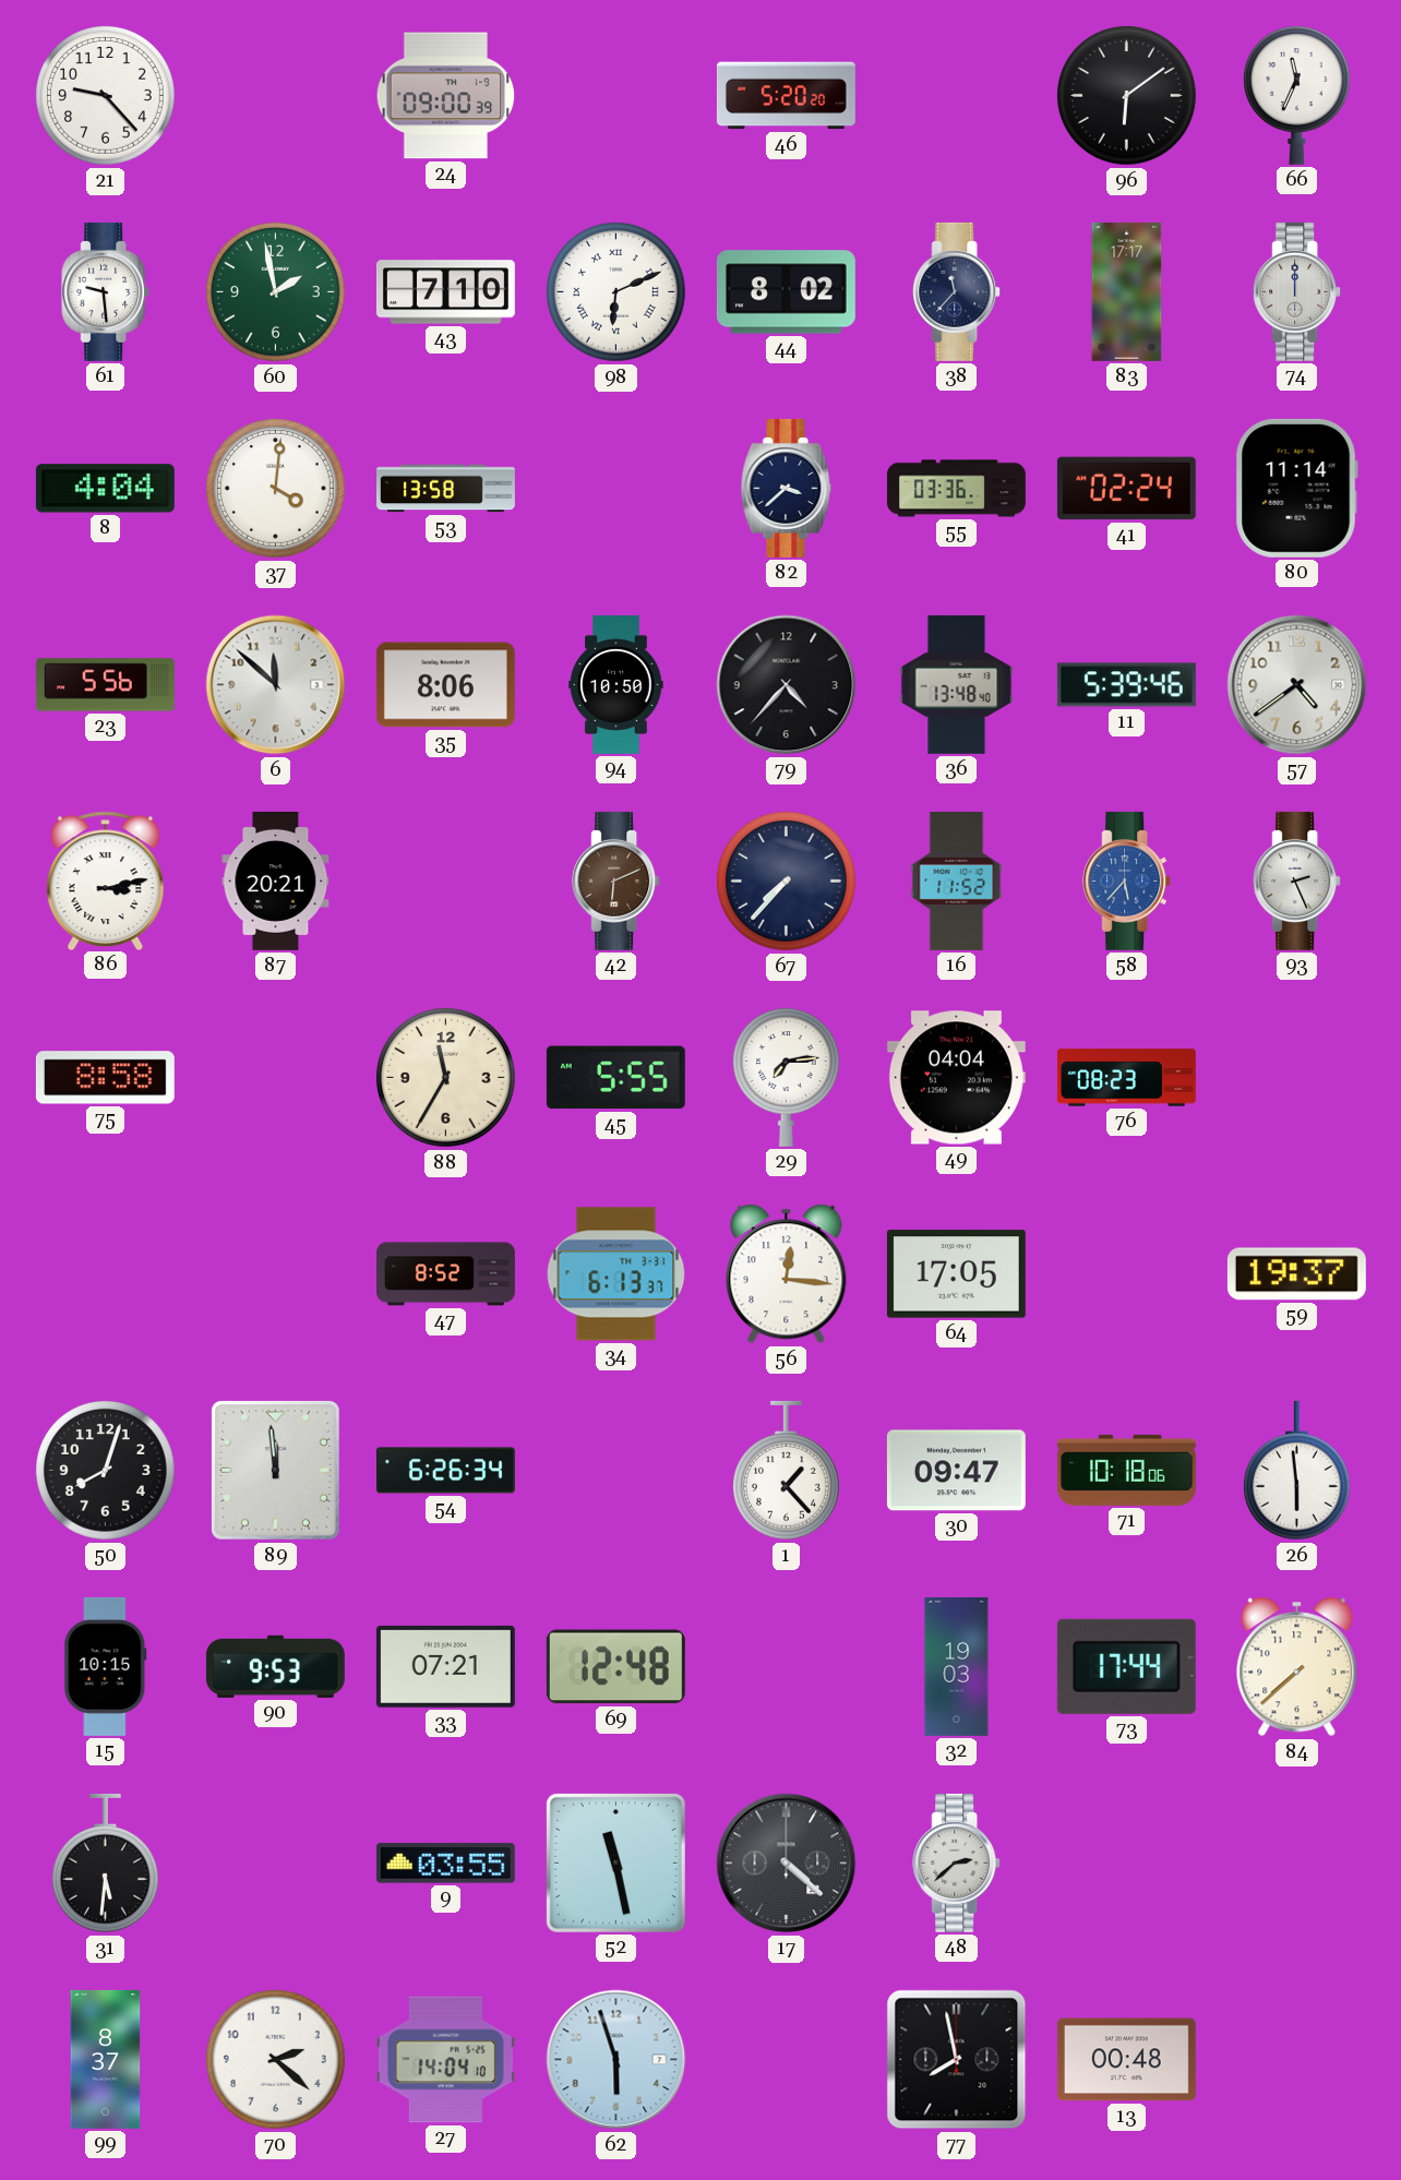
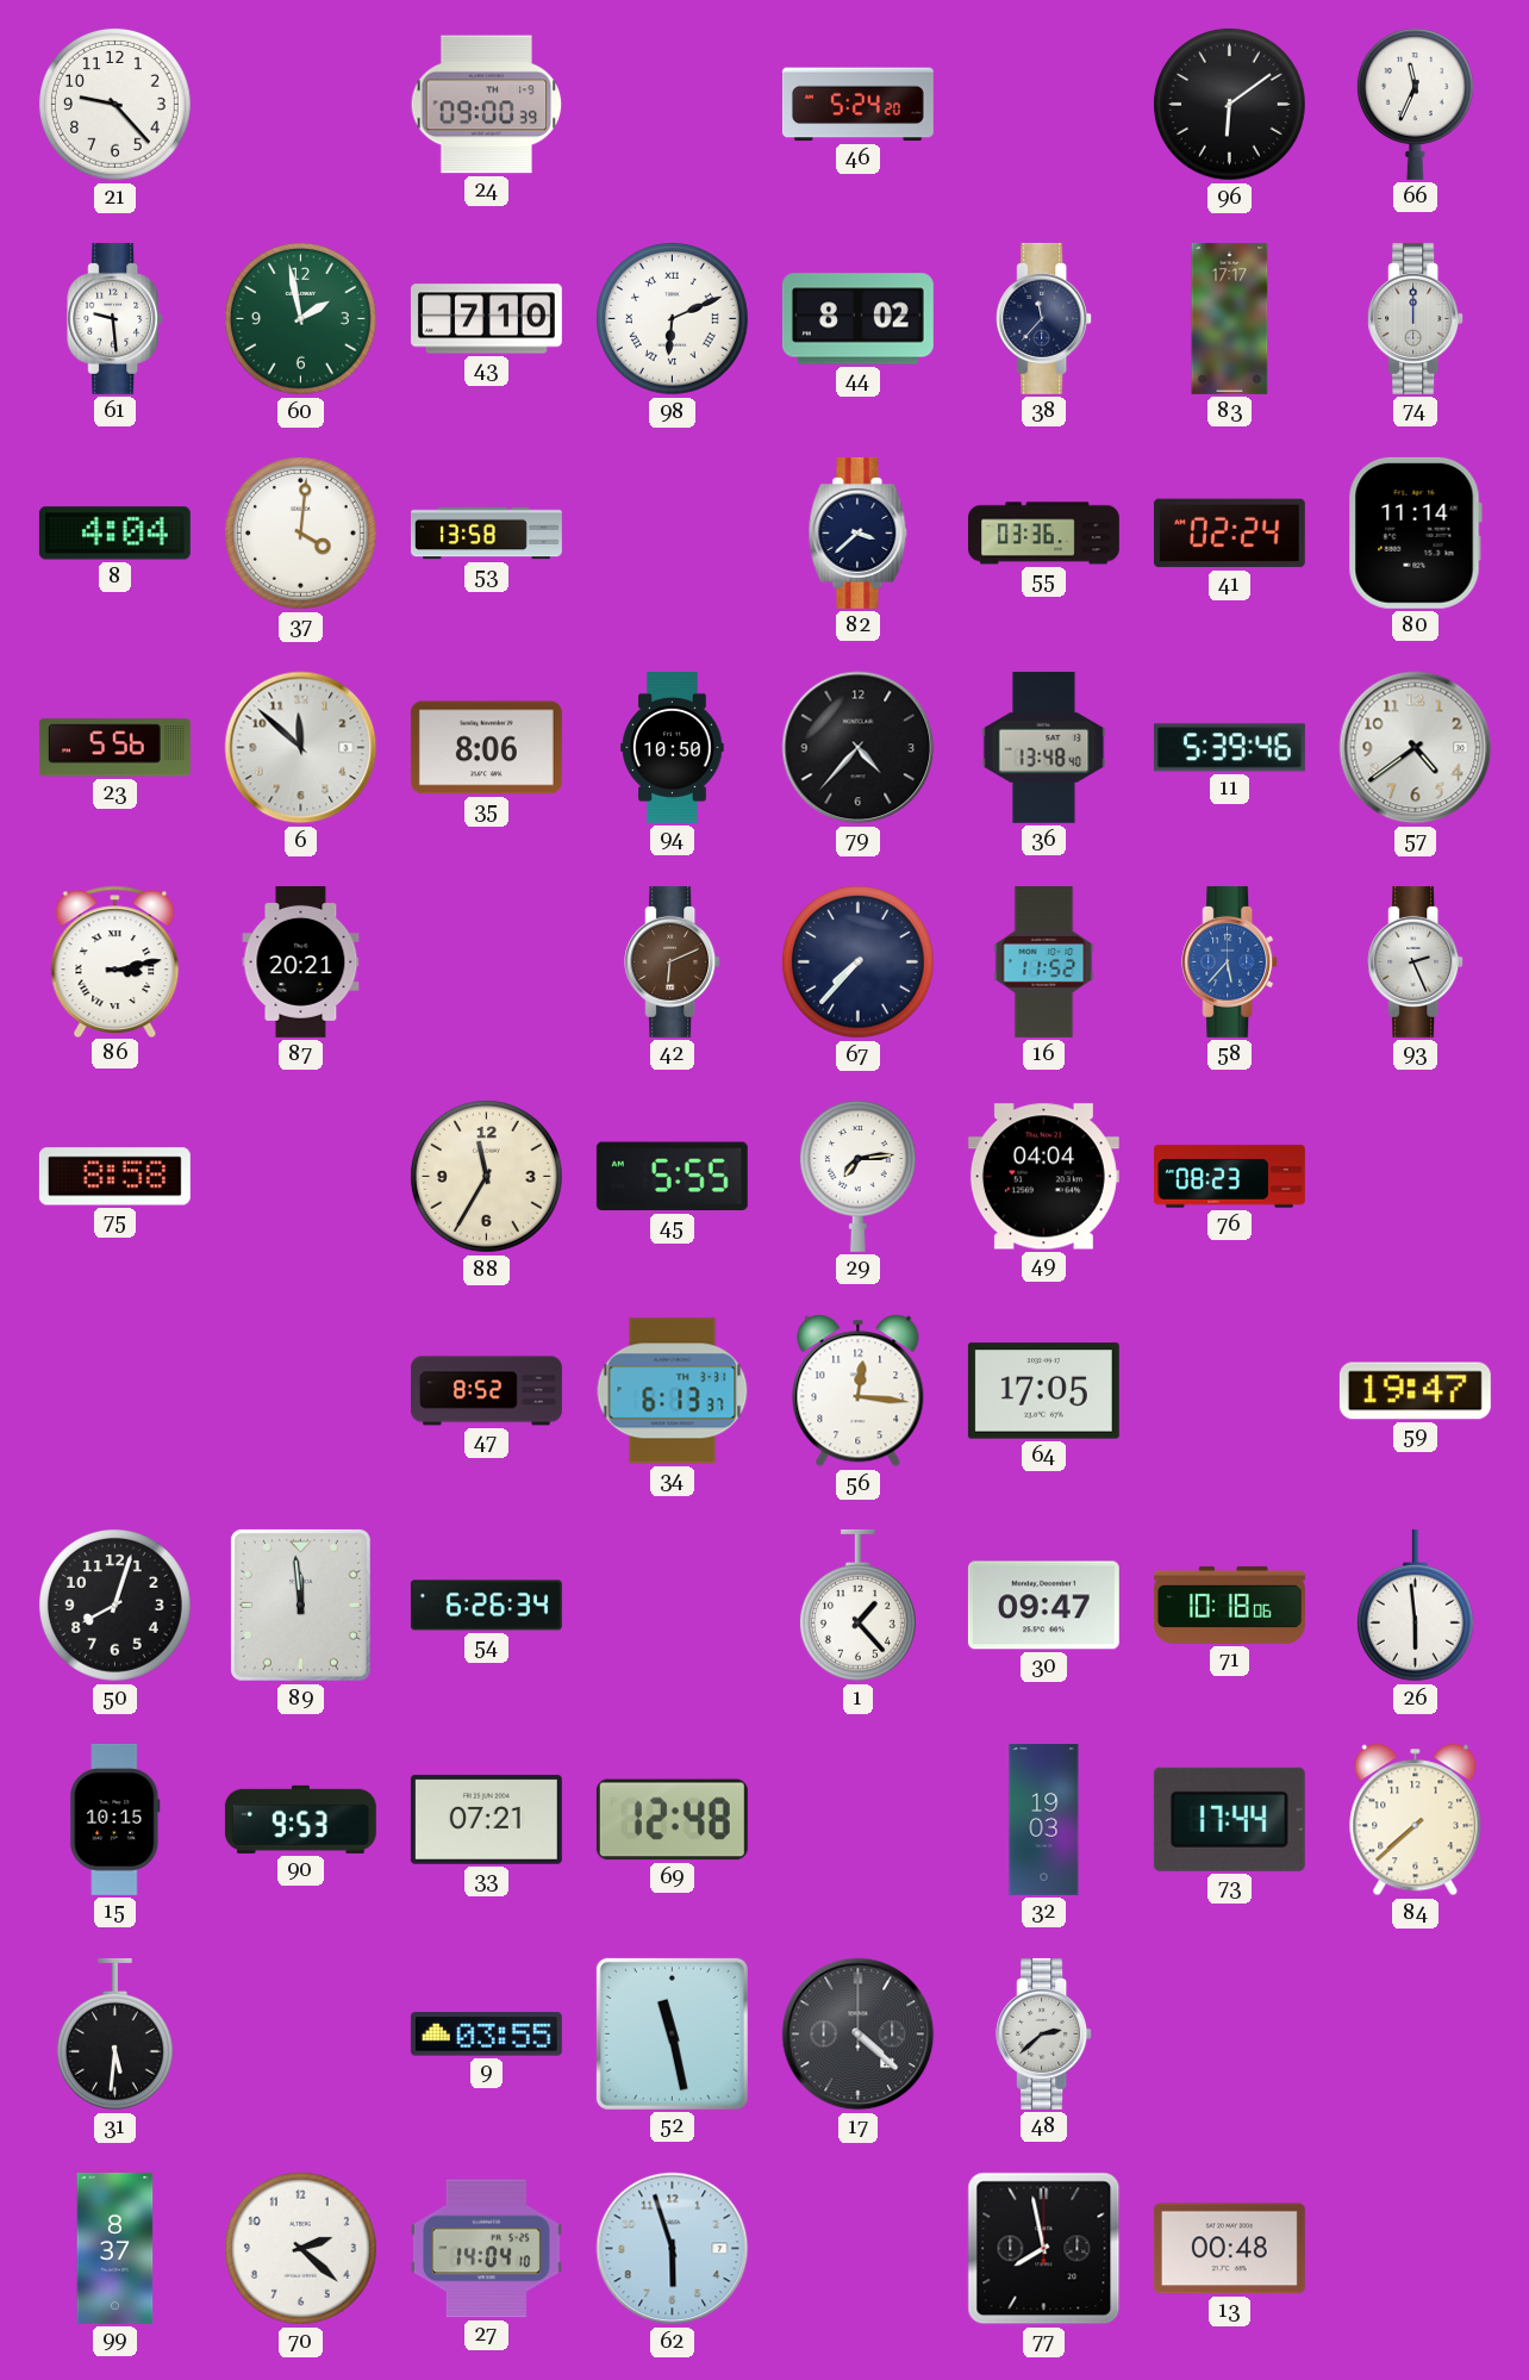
46: 5:20 -> 5:24 (857, 105)
59: 19:37 -> 19:47 (1415, 1391)
